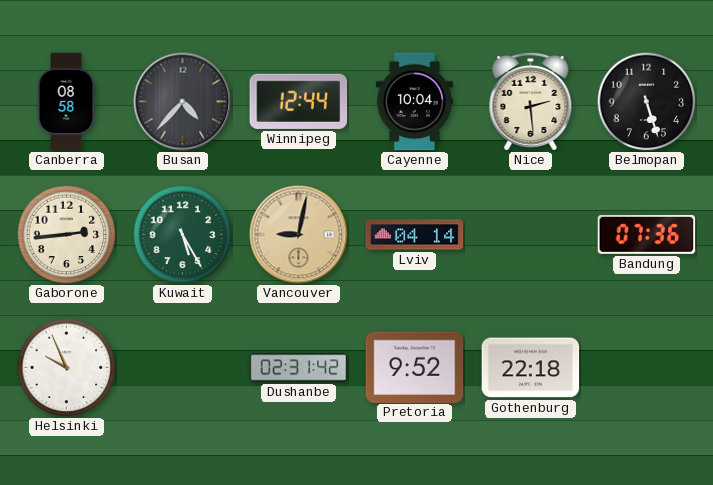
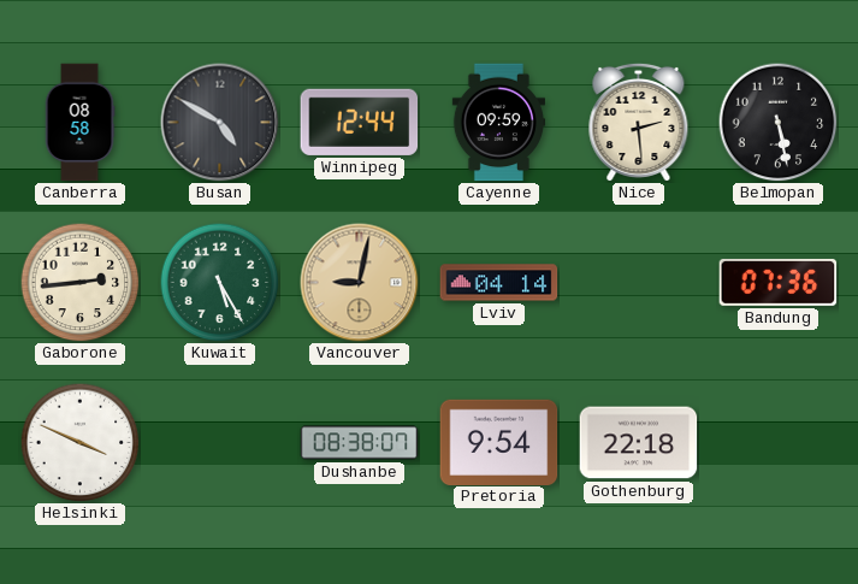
Busan: 4:37 -> 4:50 (220, 123)
Cayenne: 10:04 -> 09:59 (498, 123)
Belmopan: 5:27 -> 5:28 (779, 123)
Helsinki: 9:56 -> 3:49 (81, 443)
Dushanbe: 02:31 -> 08:38 (360, 443)
Pretoria: 9:52 -> 9:54 (499, 442)
